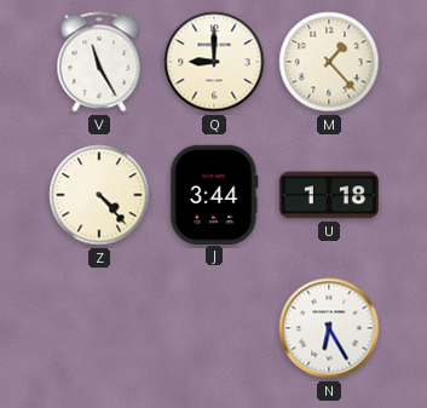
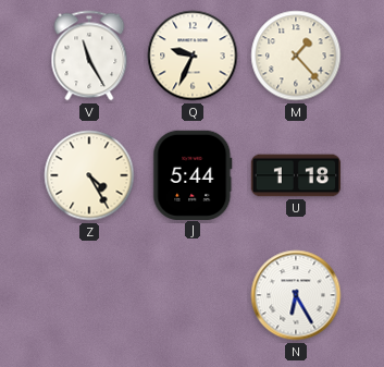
Q: 9:00 -> 9:34 (193, 56)
Z: 4:23 -> 4:25 (89, 175)
J: 3:44 -> 5:44 (193, 174)
